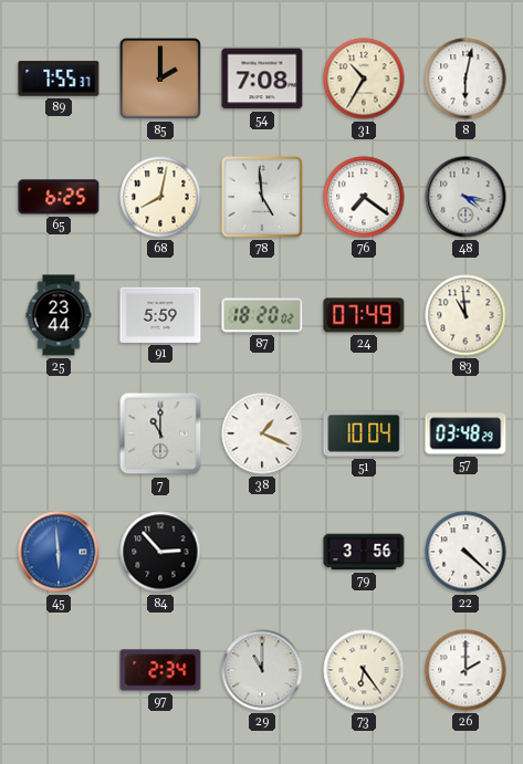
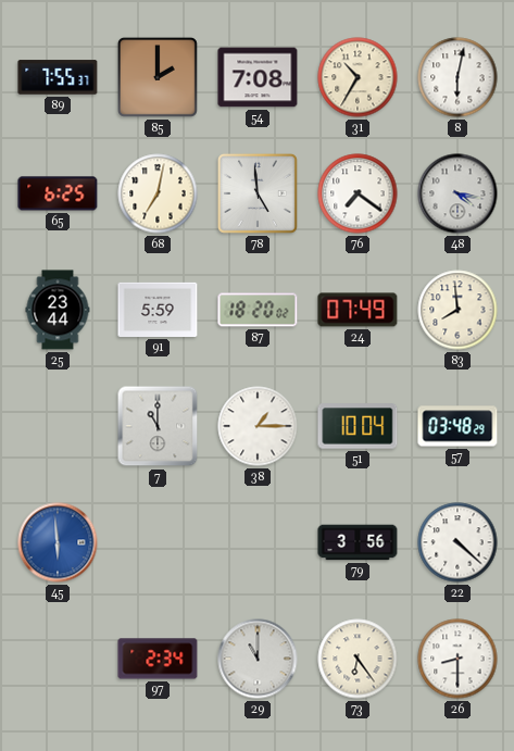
68: 8:02 -> 7:02 (158, 193)
83: 10:59 -> 7:59 (457, 310)
38: 1:19 -> 1:15 (258, 426)
84: 2:53 -> none (160, 552)
26: 2:00 -> 8:30 (457, 659)
